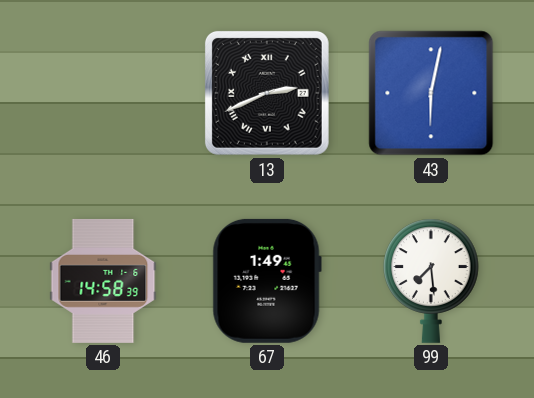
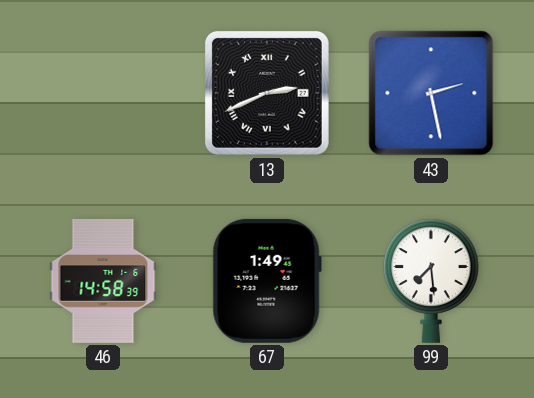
43: 6:02 -> 2:28 (431, 93)
